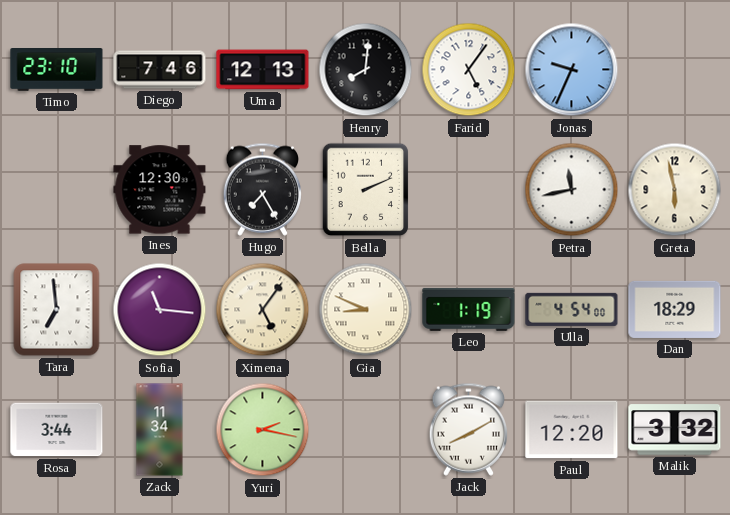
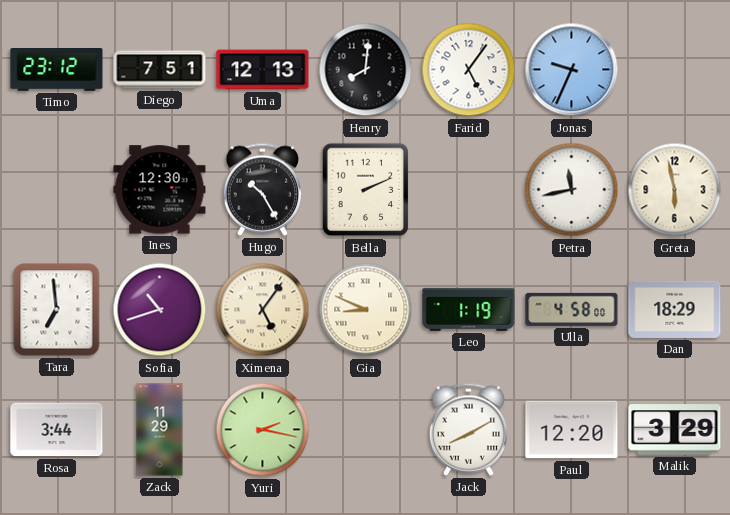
Timo: 23:10 -> 23:12 (57, 70)
Diego: 7:46 -> 7:51 (160, 70)
Hugo: 7:25 -> 10:25 (262, 189)
Sofia: 11:16 -> 10:42 (160, 310)
Ulla: 4:54 -> 4:58 (572, 309)
Zack: 11:34 -> 11:29 (160, 430)
Malik: 3:32 -> 3:29 (675, 430)
